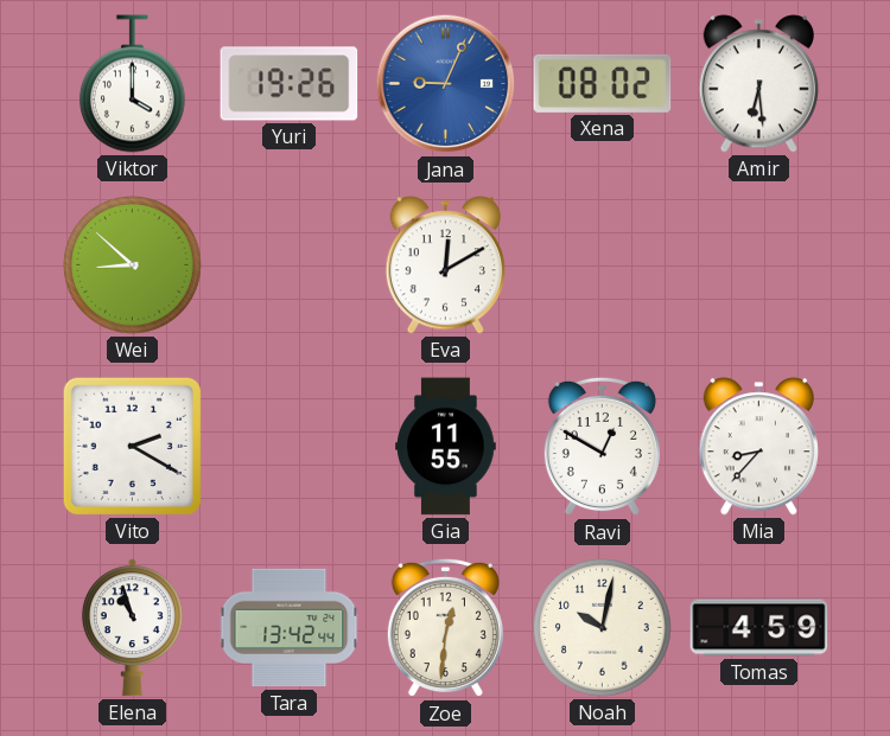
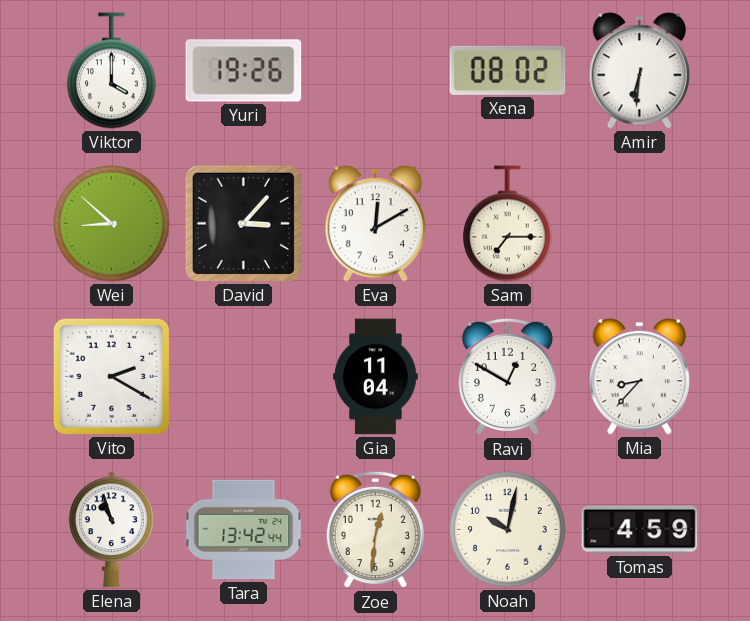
Jana: 9:04 -> none (446, 84)
Amir: 6:29 -> 6:31 (639, 71)
David: none -> 3:07 (243, 223)
Sam: none -> 7:15 (507, 224)
Gia: 11:55 -> 11:04 (376, 377)
